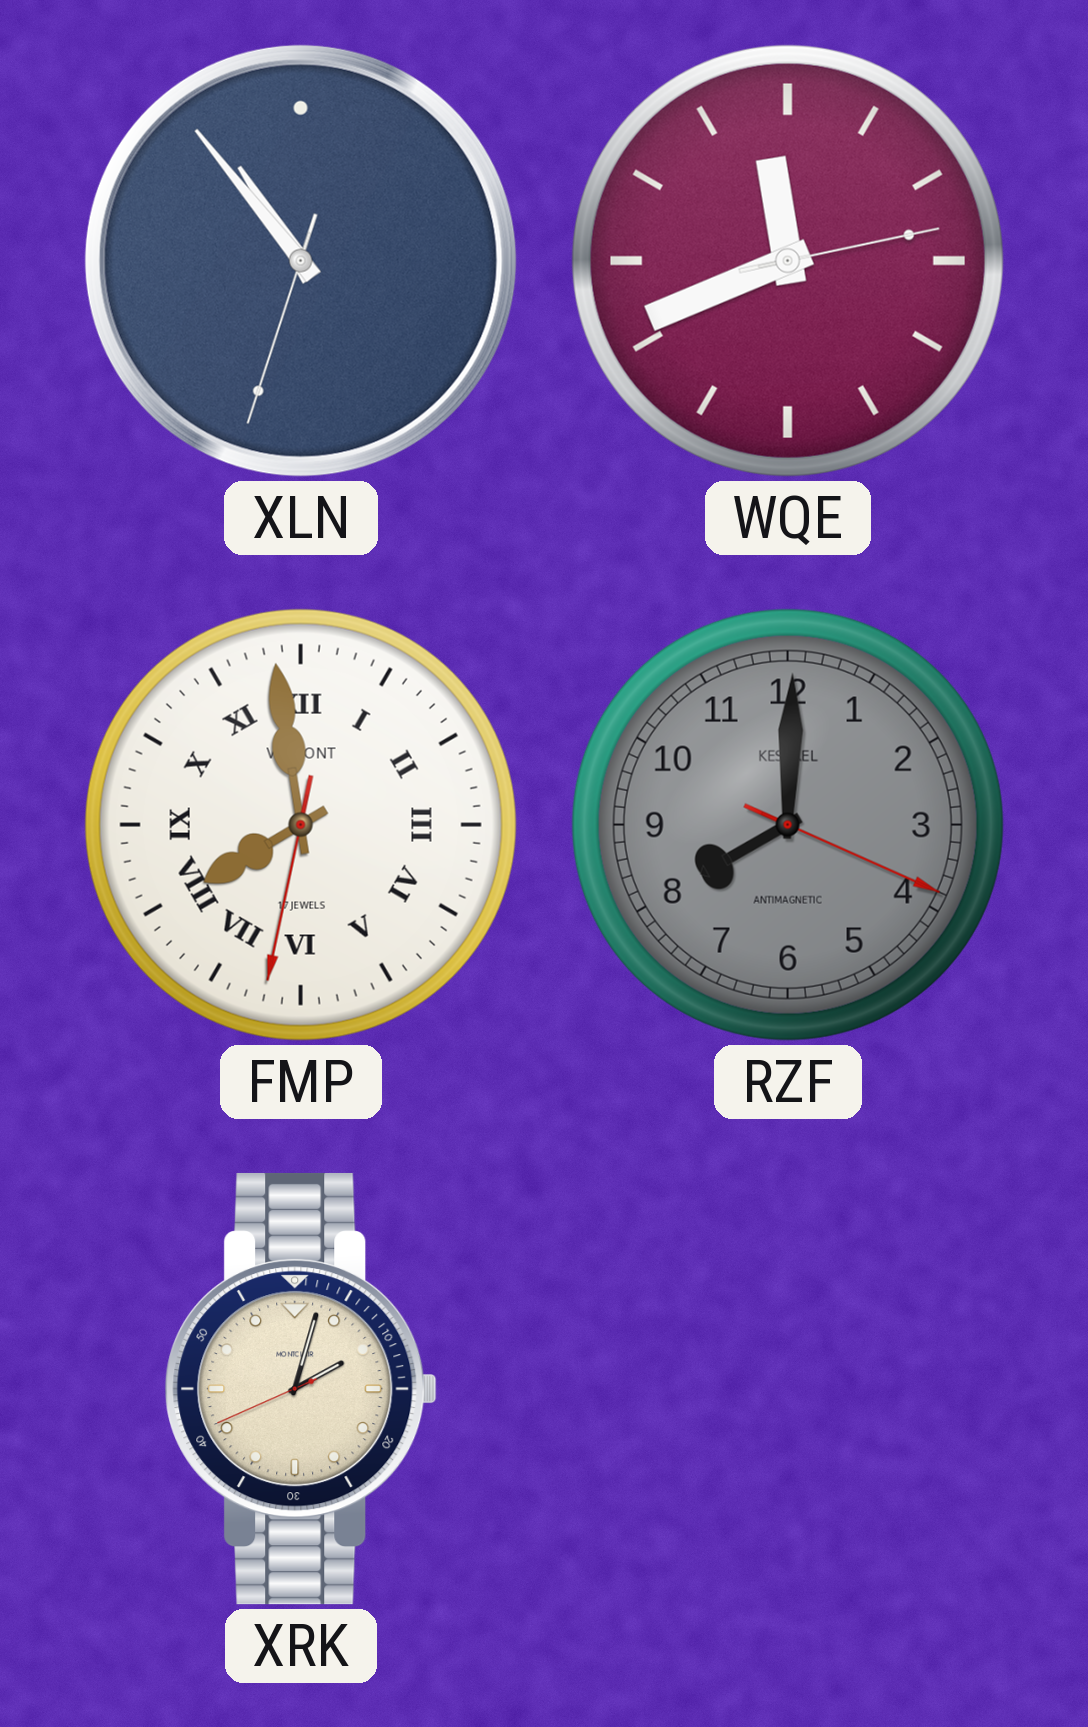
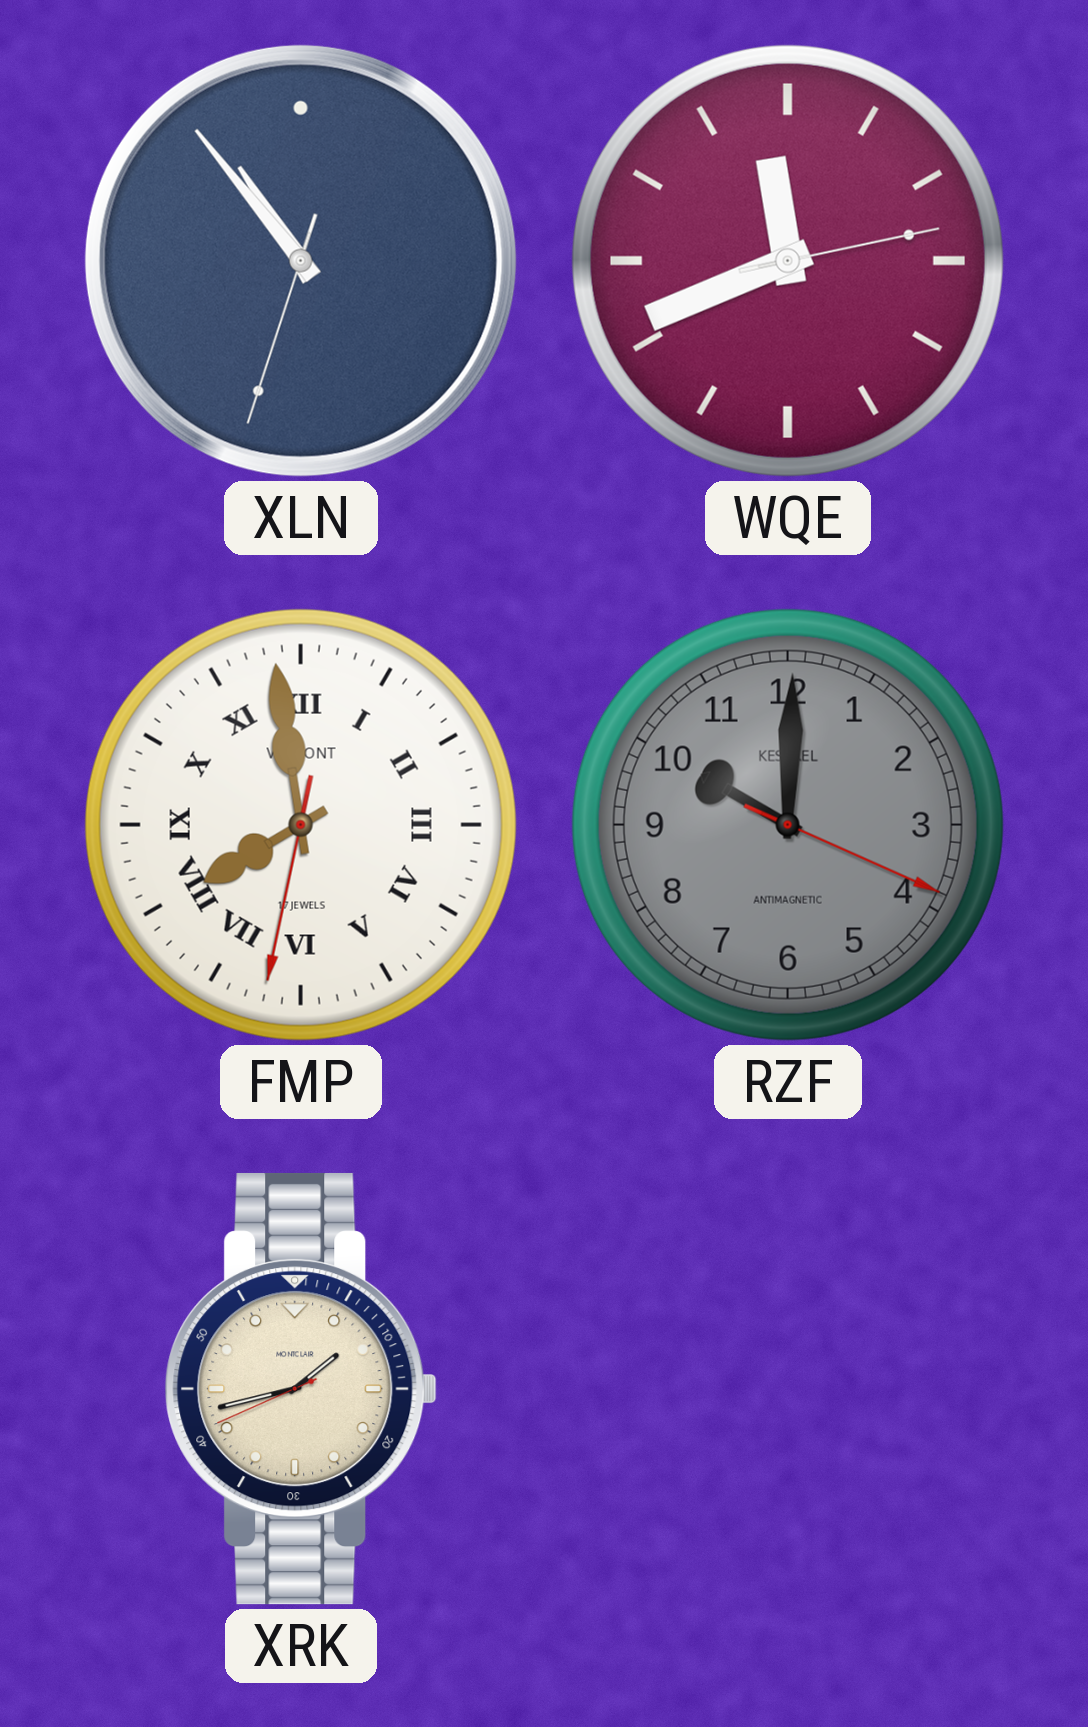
RZF: 8:00 -> 10:00 (788, 825)
XRK: 2:02 -> 1:42 (301, 1389)
